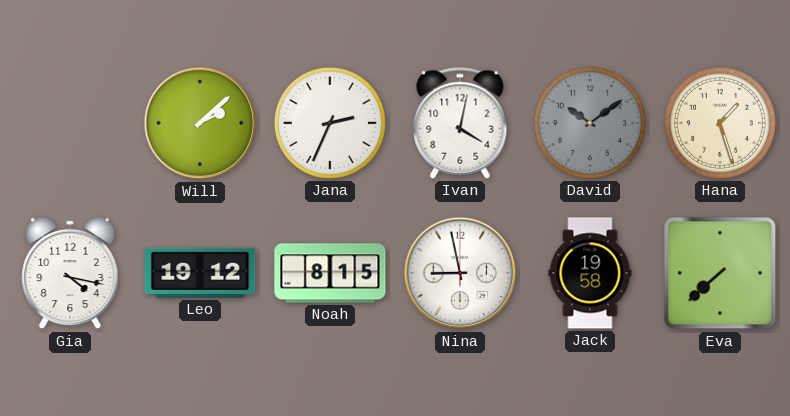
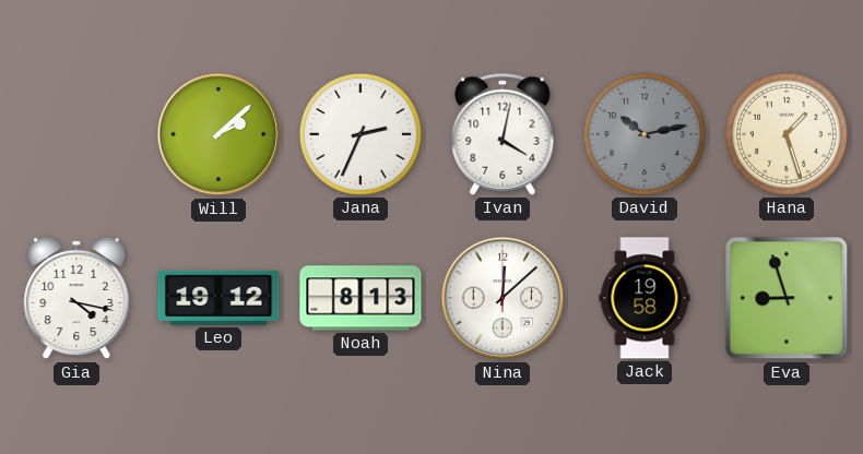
David: 10:09 -> 10:13 (645, 134)
Noah: 8:15 -> 8:13 (360, 298)
Nina: 8:58 -> 12:08 (503, 298)
Eva: 7:38 -> 8:57 (787, 298)
